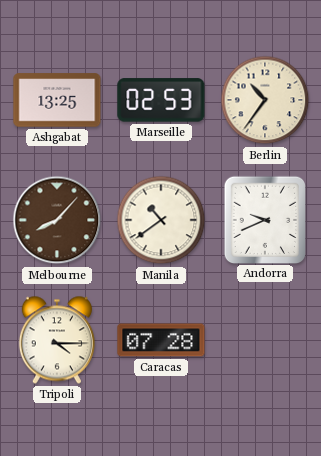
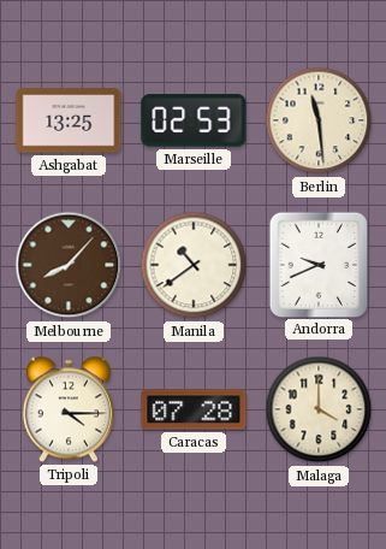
Berlin: 10:36 -> 11:29 (319, 120)
Malaga: none -> 4:00 (319, 409)
